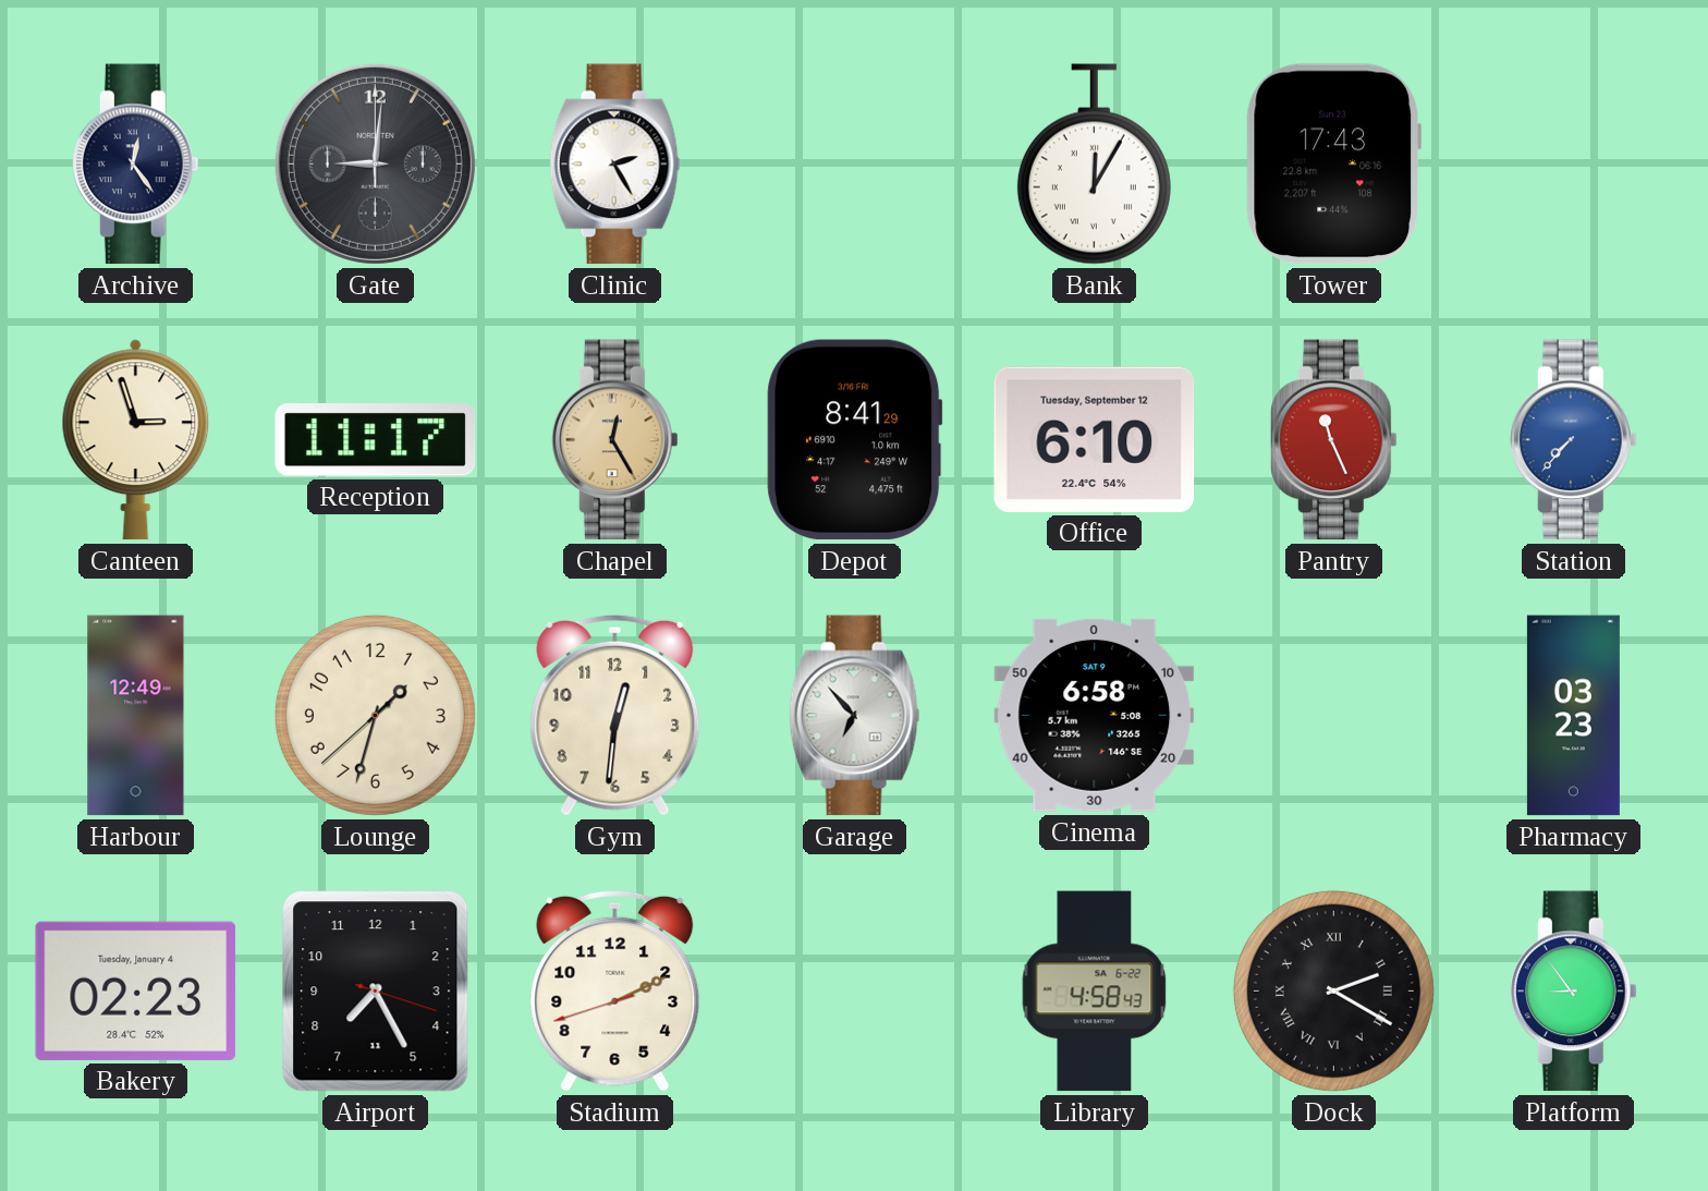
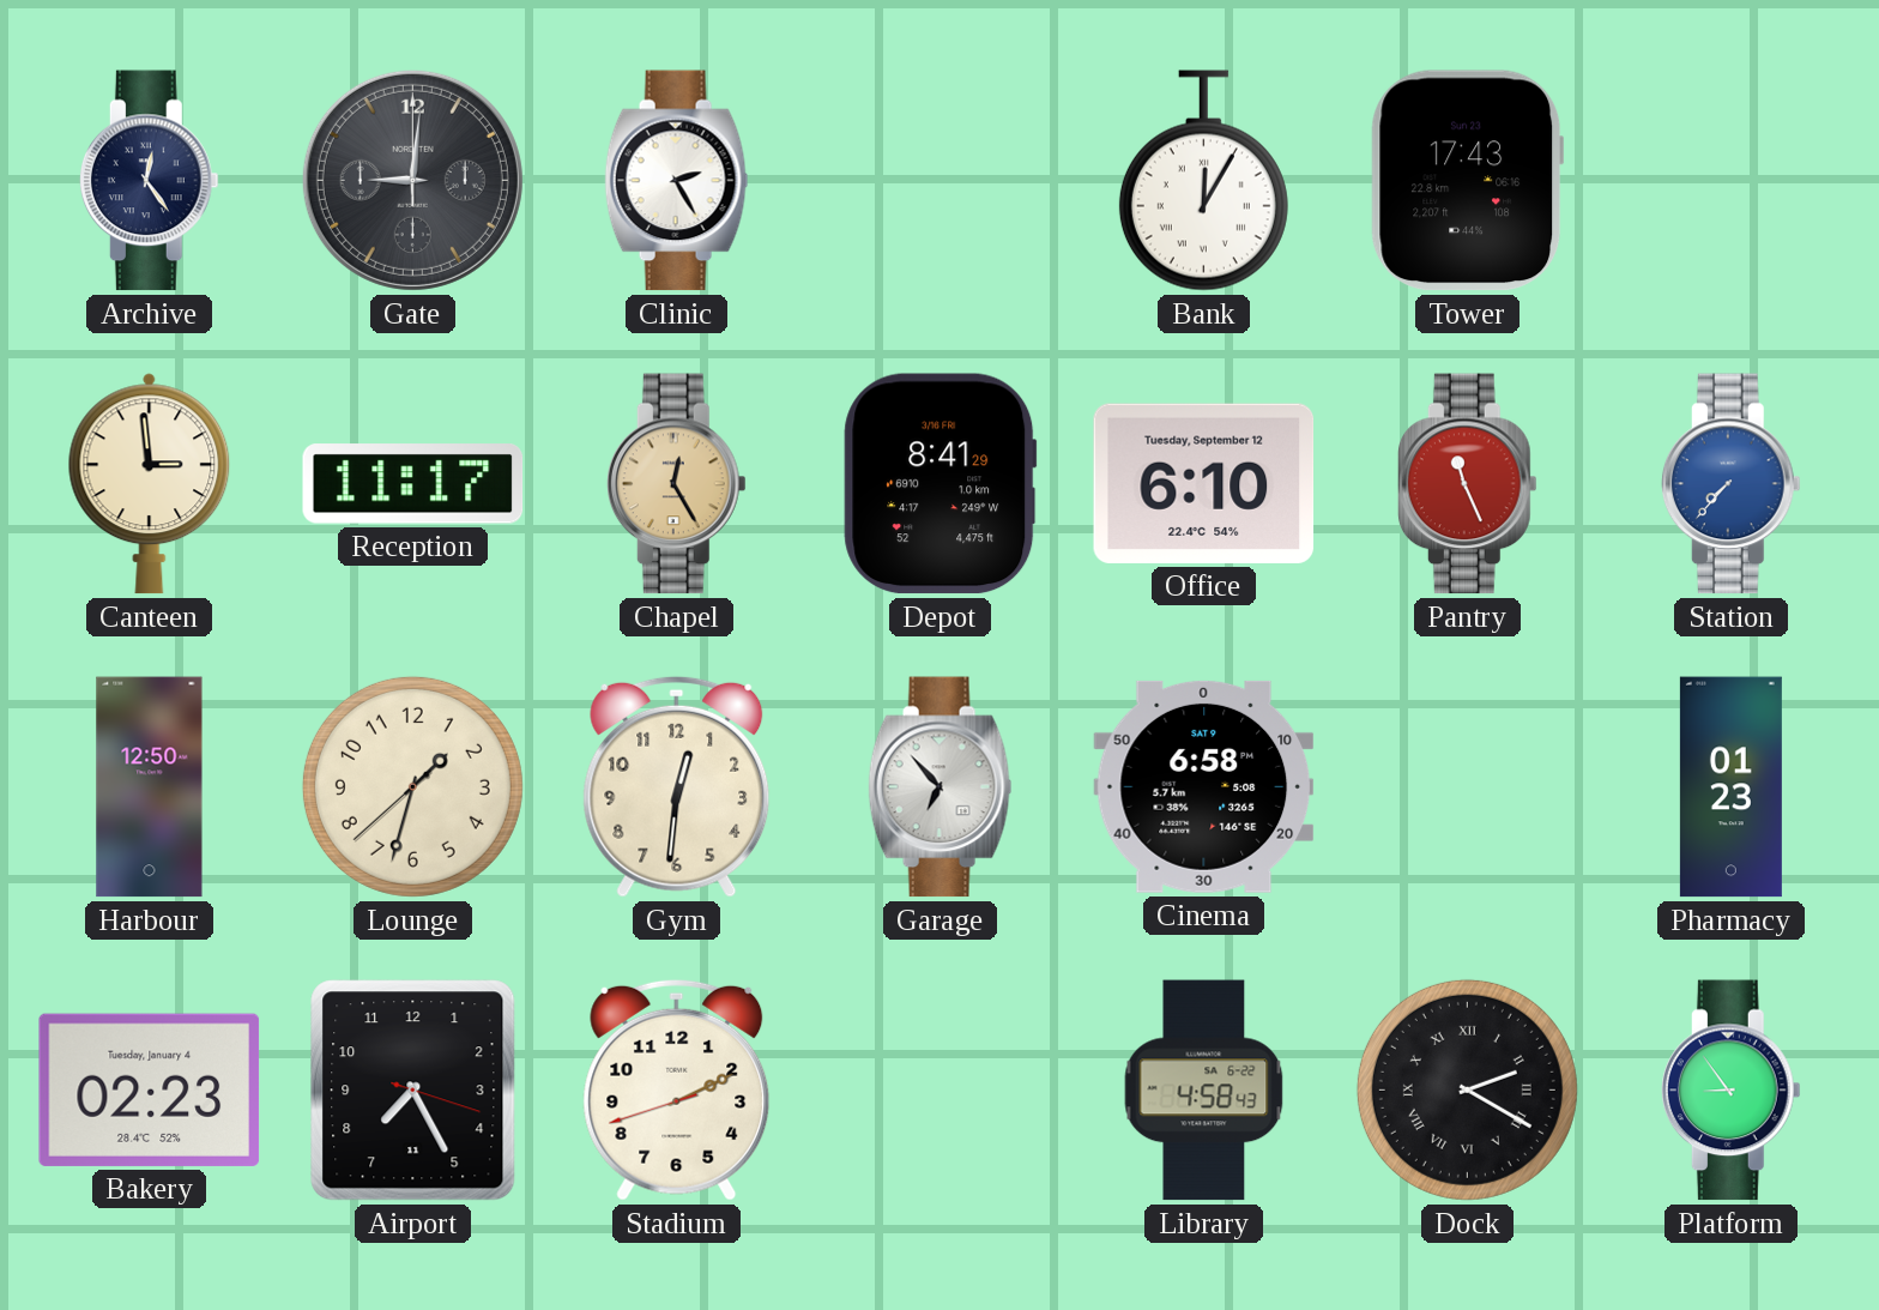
Canteen: 2:57 -> 2:59 (150, 484)
Harbour: 12:49 -> 12:50 (150, 787)
Pharmacy: 03:23 -> 01:23 (1730, 787)
